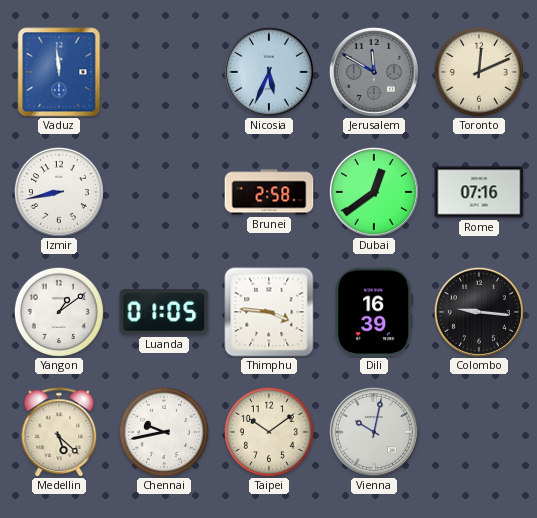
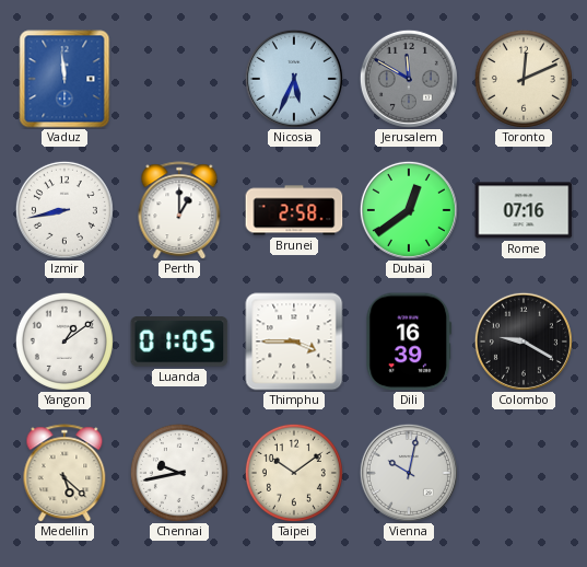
Perth: none -> 1:00 (179, 210)
Thimphu: 3:46 -> 3:45 (294, 342)
Colombo: 9:16 -> 9:20 (524, 342)
